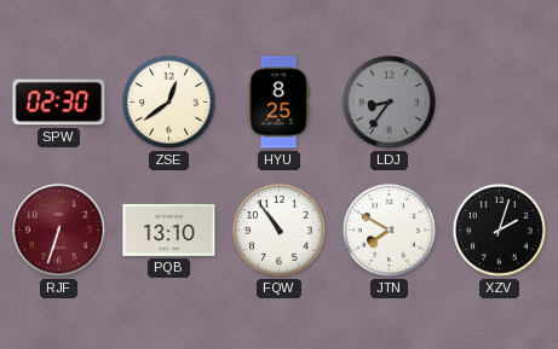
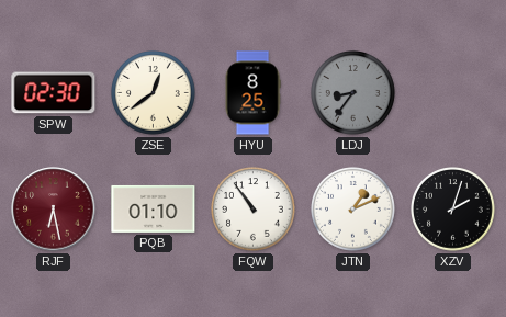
RJF: 6:33 -> 6:28 (54, 210)
PQB: 13:10 -> 01:10 (154, 208)
JTN: 7:50 -> 1:11 (353, 210)
